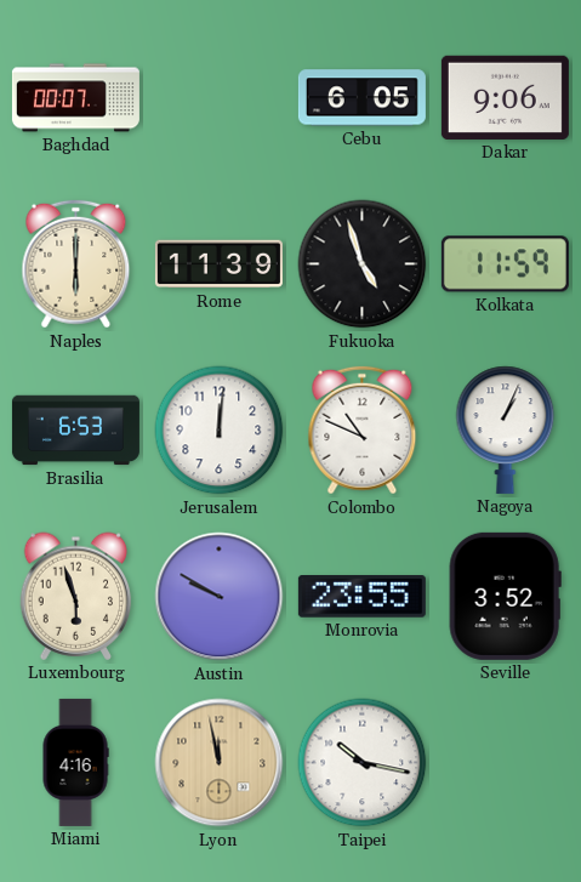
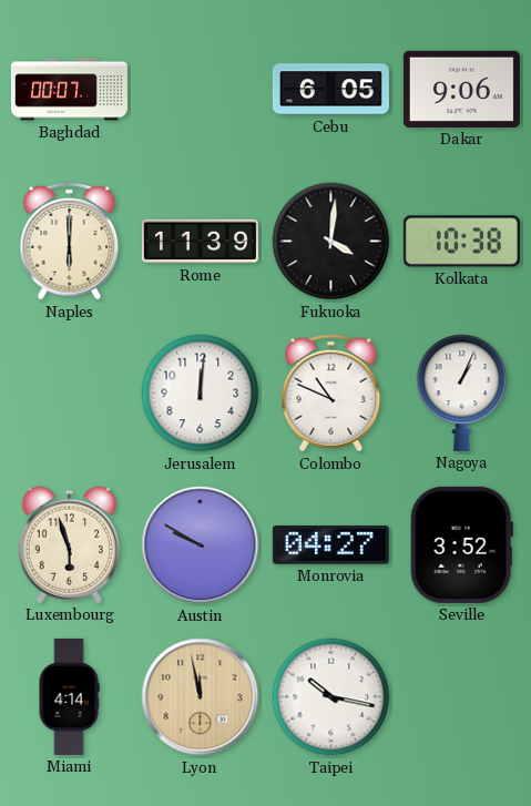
Fukuoka: 4:57 -> 4:01 (331, 242)
Kolkata: 11:59 -> 10:38 (461, 242)
Brasilia: 6:53 -> none (75, 431)
Monrovia: 23:55 -> 04:27 (330, 545)
Miami: 4:16 -> 4:14 (69, 696)
